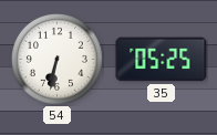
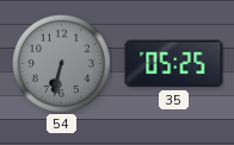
54 dial: white -> grey (61, 63)
